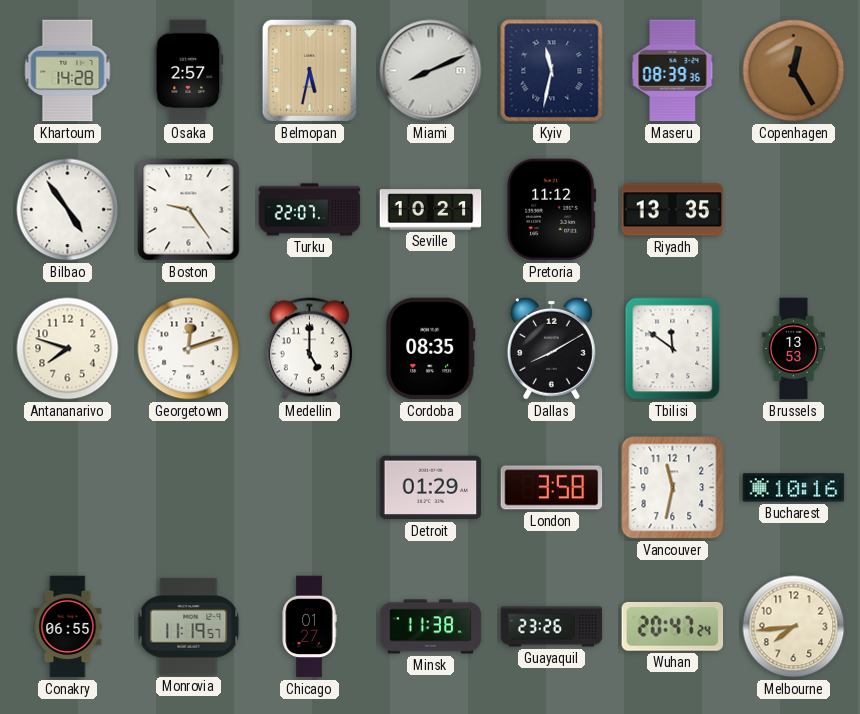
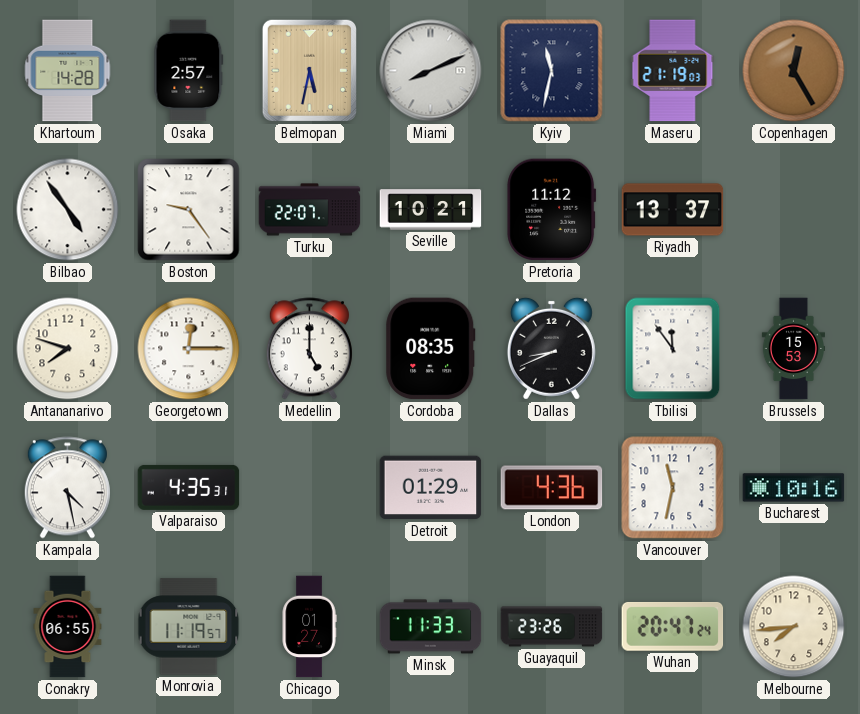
Maseru: 08:39 -> 21:19 (673, 71)
Riyadh: 13:35 -> 13:37 (673, 210)
Georgetown: 12:12 -> 12:15 (189, 349)
Dallas: 8:10 -> 8:41 (551, 348)
Tbilisi: 11:51 -> 11:54 (673, 349)
Brussels: 13:53 -> 15:53 (793, 349)
Kampala: none -> 4:28 (67, 488)
Valparaiso: none -> 4:35 (189, 487)
London: 3:58 -> 4:36 (552, 488)
Minsk: 11:38 -> 11:33 (431, 627)
